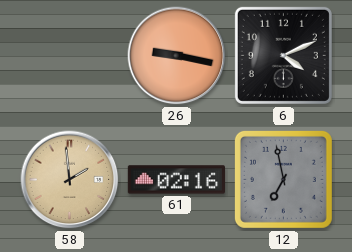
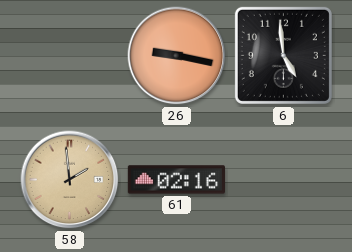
6: 4:11 -> 4:59 (283, 55)
12: 6:58 -> none (283, 179)
